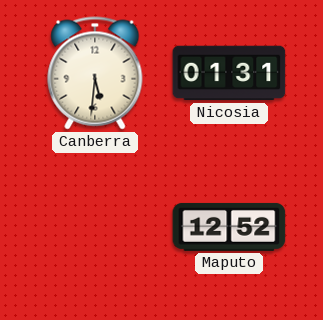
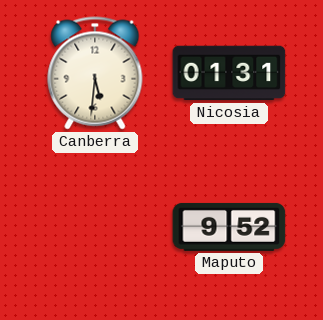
Maputo: 12:52 -> 9:52 (229, 227)
